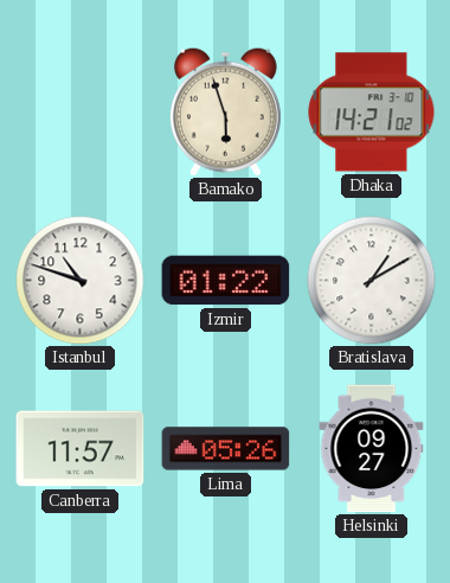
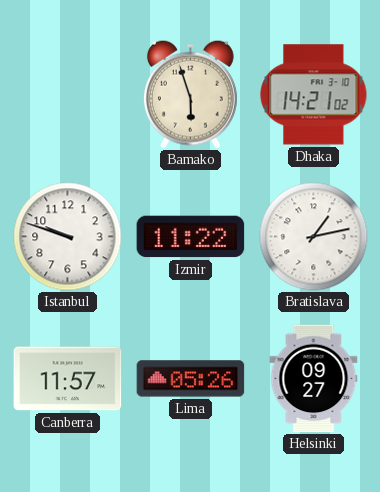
Istanbul: 10:48 -> 9:48 (68, 237)
Izmir: 01:22 -> 11:22 (191, 237)
Bratislava: 1:10 -> 1:13 (314, 237)
